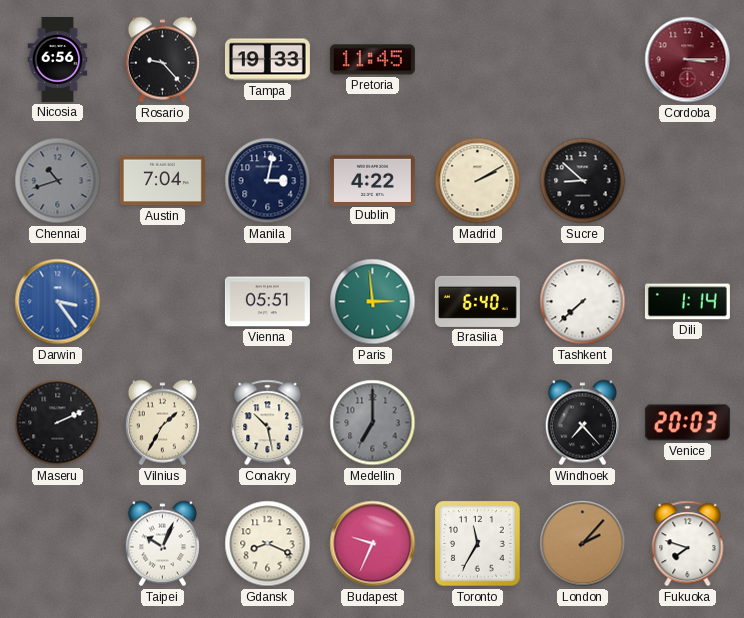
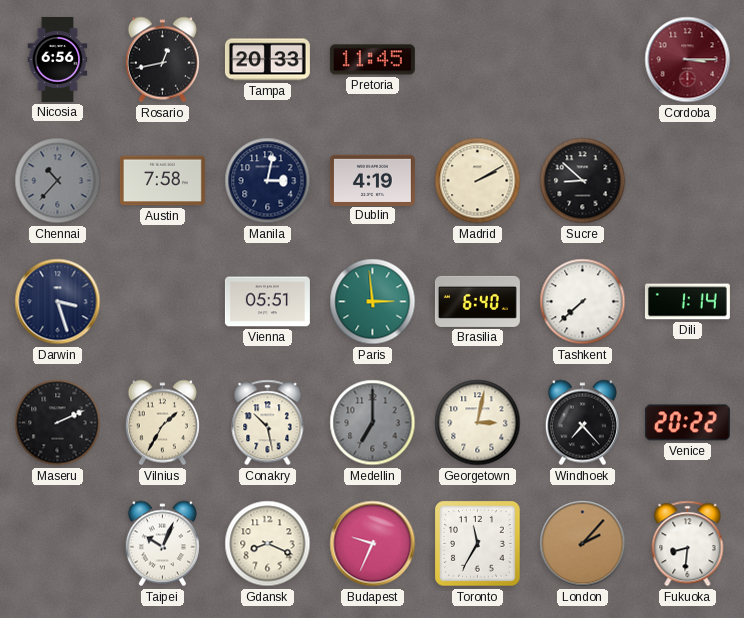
Rosario: 9:23 -> 12:43 (162, 60)
Tampa: 19:33 -> 20:33 (267, 60)
Chennai: 10:42 -> 10:37 (58, 181)
Austin: 7:04 -> 7:58 (162, 181)
Dublin: 4:22 -> 4:19 (372, 180)
Darwin: 3:24 -> 3:27 (58, 302)
Darwin dial: blue -> navy (58, 302)
Georgetown: none -> 3:02 (478, 423)
Venice: 20:03 -> 20:22 (687, 423)
Fukuoka: 7:48 -> 8:31 (688, 544)
